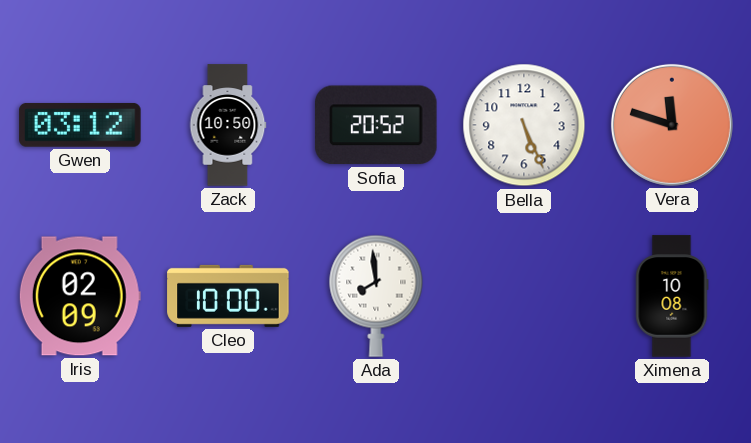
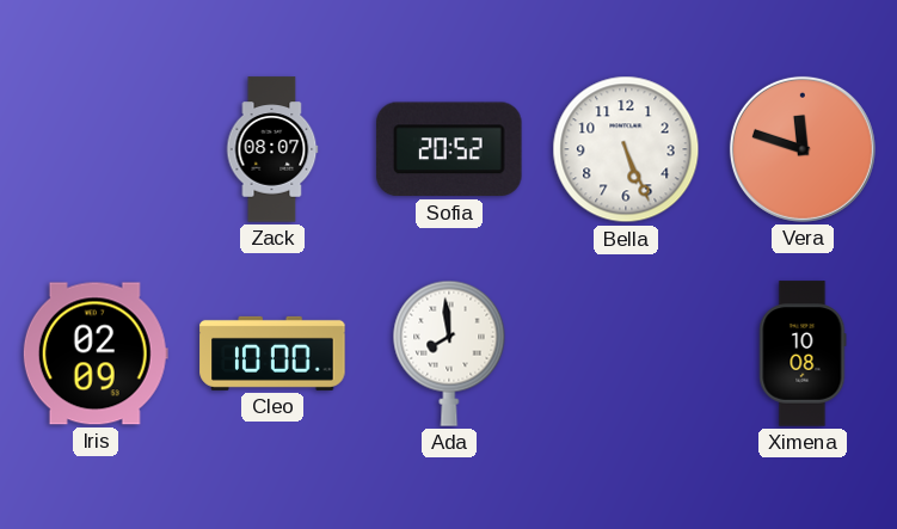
Gwen: 03:12 -> none (80, 125)
Zack: 10:50 -> 08:07 (272, 149)
